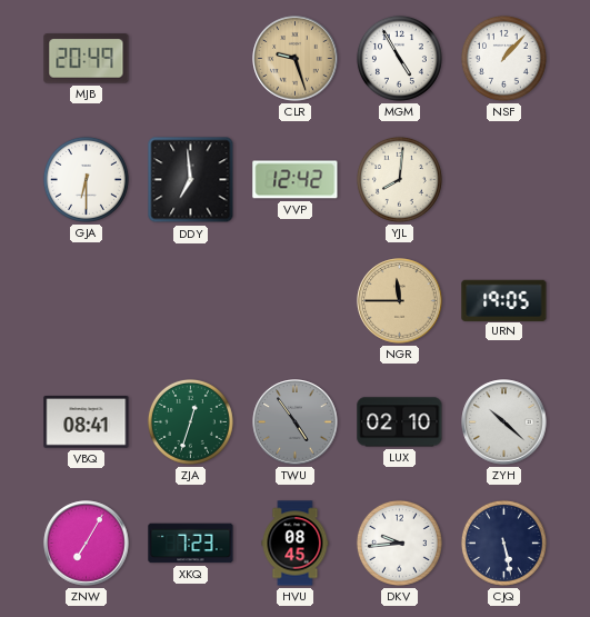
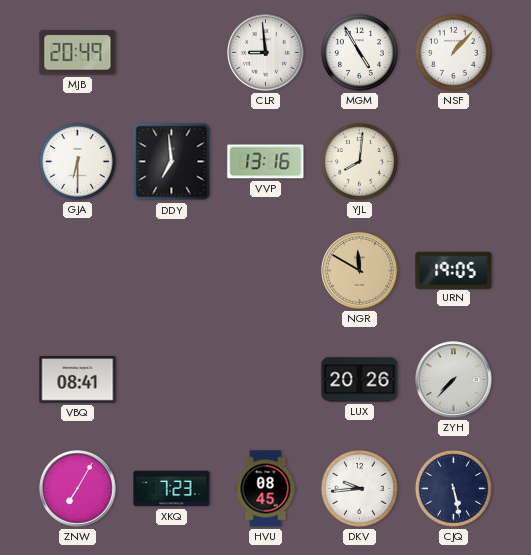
CLR: 9:27 -> 8:59 (266, 53)
CLR dial: champagne -> white (266, 53)
VVP: 12:42 -> 13:16 (266, 162)
NGR: 11:45 -> 11:50 (360, 271)
ZJA: 12:33 -> none (190, 421)
TWU: 4:54 -> none (296, 422)
LUX: 02:10 -> 20:26 (360, 380)
ZYH: 10:22 -> 7:37 (454, 380)
